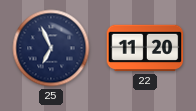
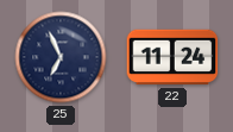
22: 11:20 -> 11:24 (172, 57)
